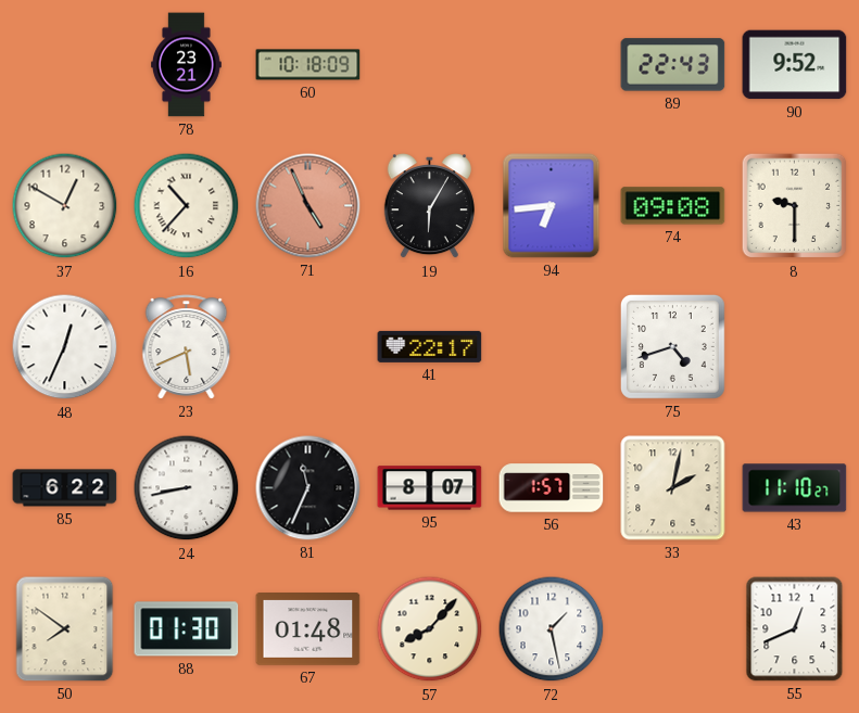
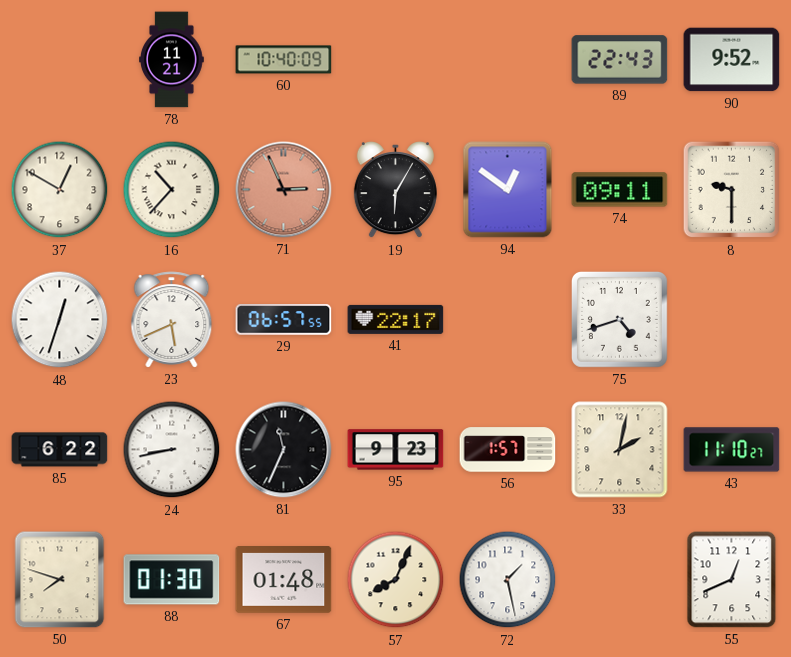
78: 23:21 -> 11:21 (172, 60)
60: 10:18 -> 10:40 (284, 60)
71: 4:56 -> 2:56 (284, 190)
94: 6:44 -> 12:51 (508, 190)
74: 09:08 -> 09:11 (620, 190)
48: 12:34 -> 12:33 (60, 320)
29: none -> 06:57 (284, 320)
95: 8:07 -> 9:23 (396, 450)
50: 7:51 -> 7:48 (60, 580)
57: 8:07 -> 8:04 (396, 580)
